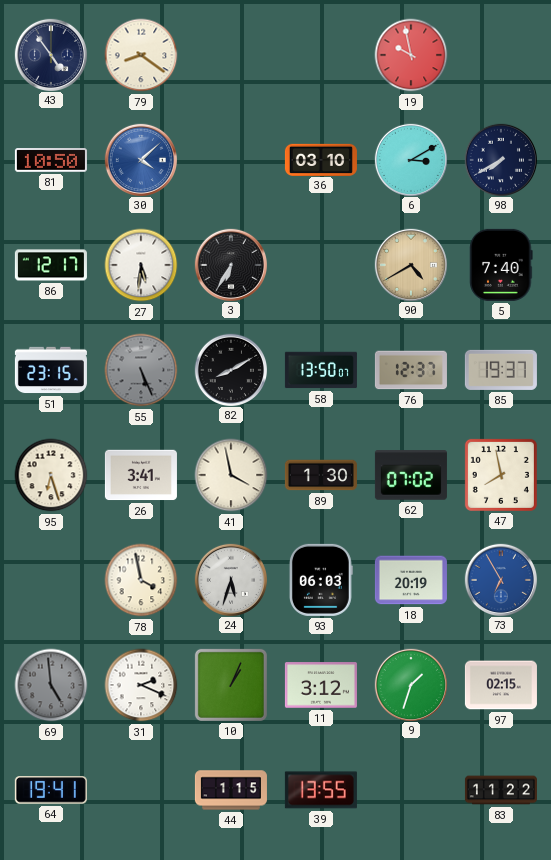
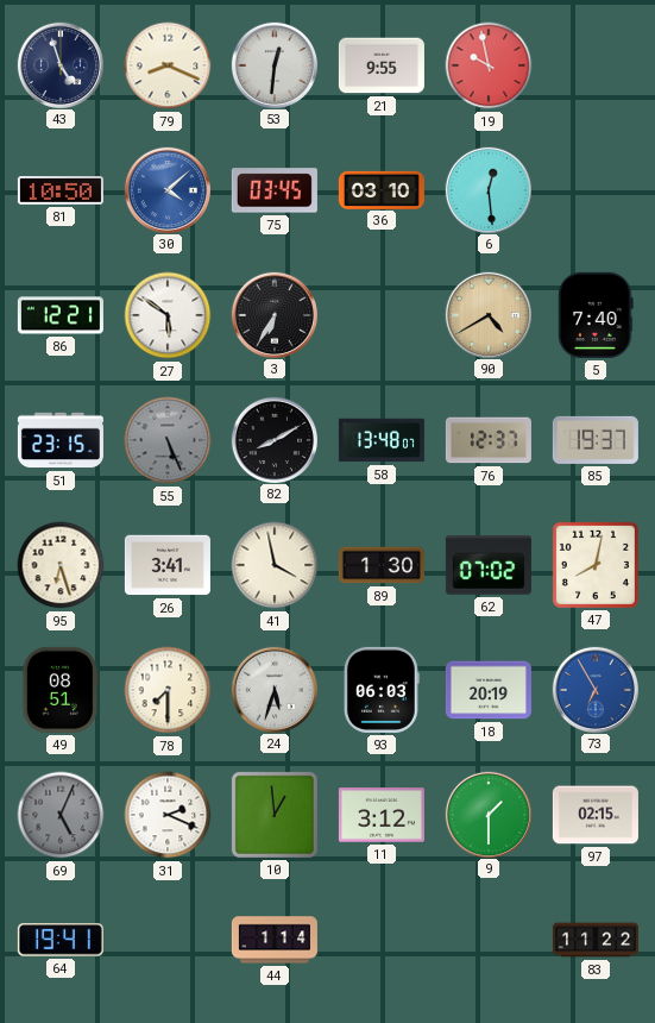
43: 4:54 -> 4:57 (59, 64)
79: 8:21 -> 8:19 (168, 65)
53: none -> 12:31 (273, 64)
21: none -> 9:55 (382, 65)
75: none -> 03:45 (275, 190)
6: 3:10 -> 12:29 (487, 189)
98: 7:40 -> none (500, 159)
86: 12:17 -> 12:21 (61, 315)
27: 5:31 -> 5:51 (168, 315)
58: 13:50 -> 13:48 (382, 440)
47: 7:58 -> 8:02 (596, 565)
49: none -> 08:51 (61, 690)
78: 3:58 -> 7:30 (168, 690)
69: 4:59 -> 5:04 (61, 815)
10: 1:04 -> 12:59 (275, 815)
9: 1:33 -> 1:30 (487, 814)
44: 1:15 -> 1:14 (275, 940)
39: 13:55 -> none (321, 790)
